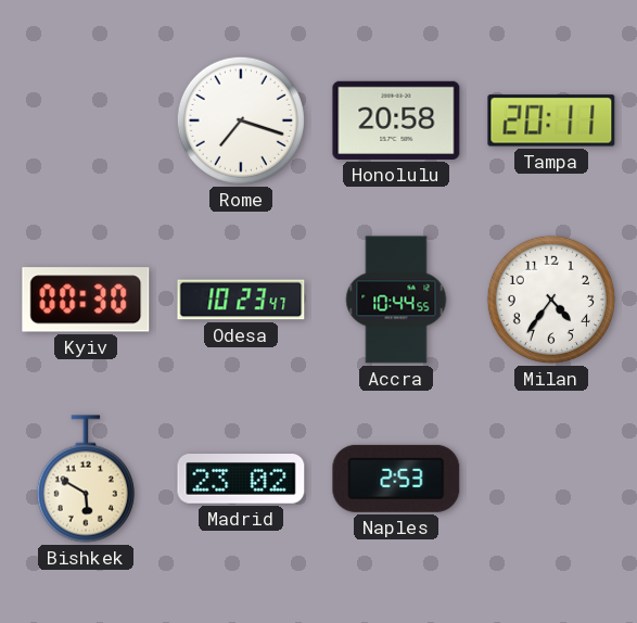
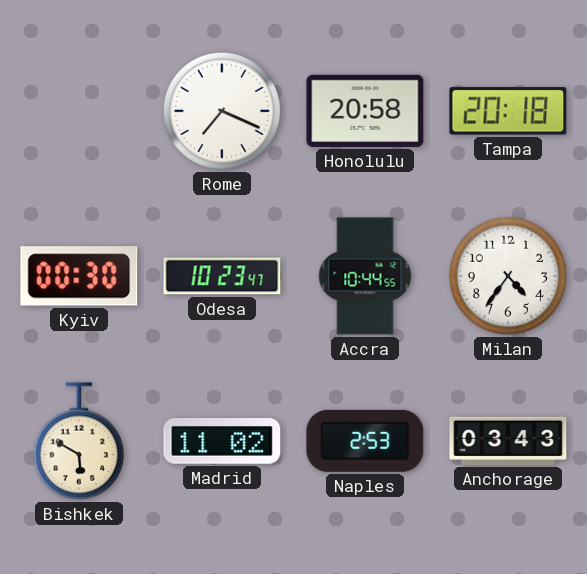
Rome: 7:18 -> 7:19 (222, 111)
Tampa: 20:11 -> 20:18 (508, 111)
Madrid: 23:02 -> 11:02 (222, 442)
Anchorage: none -> 03:43 (508, 441)
